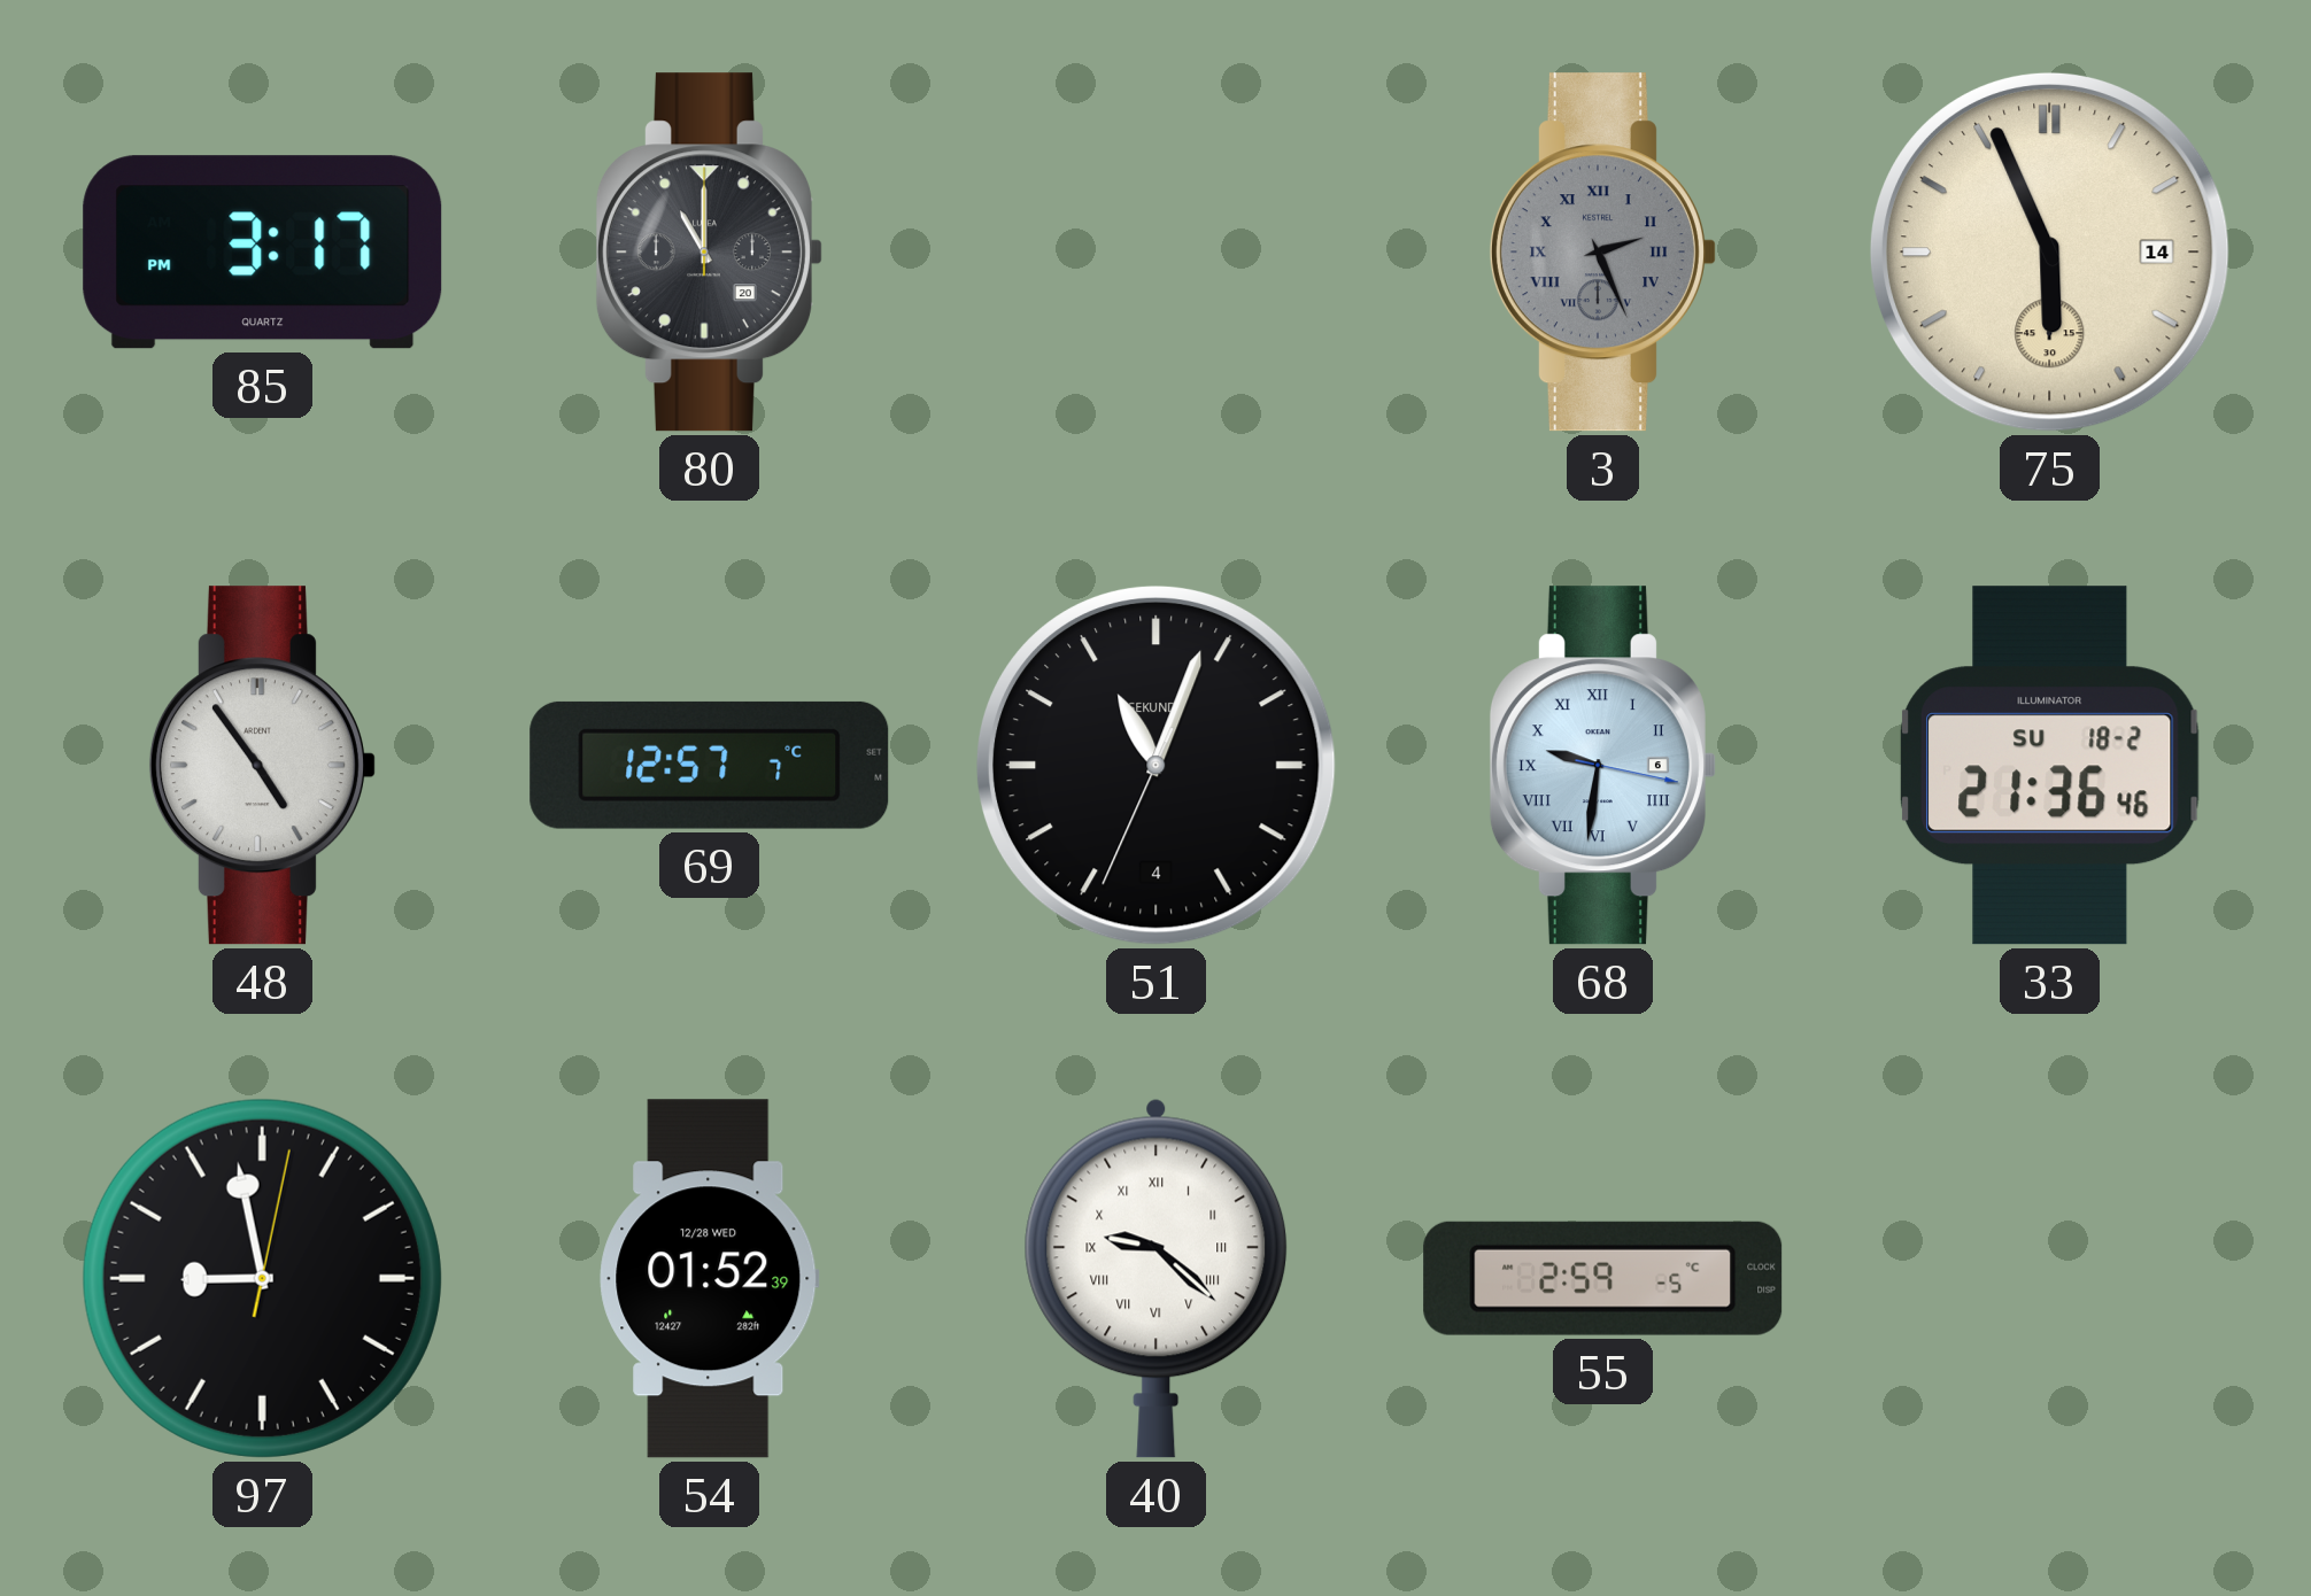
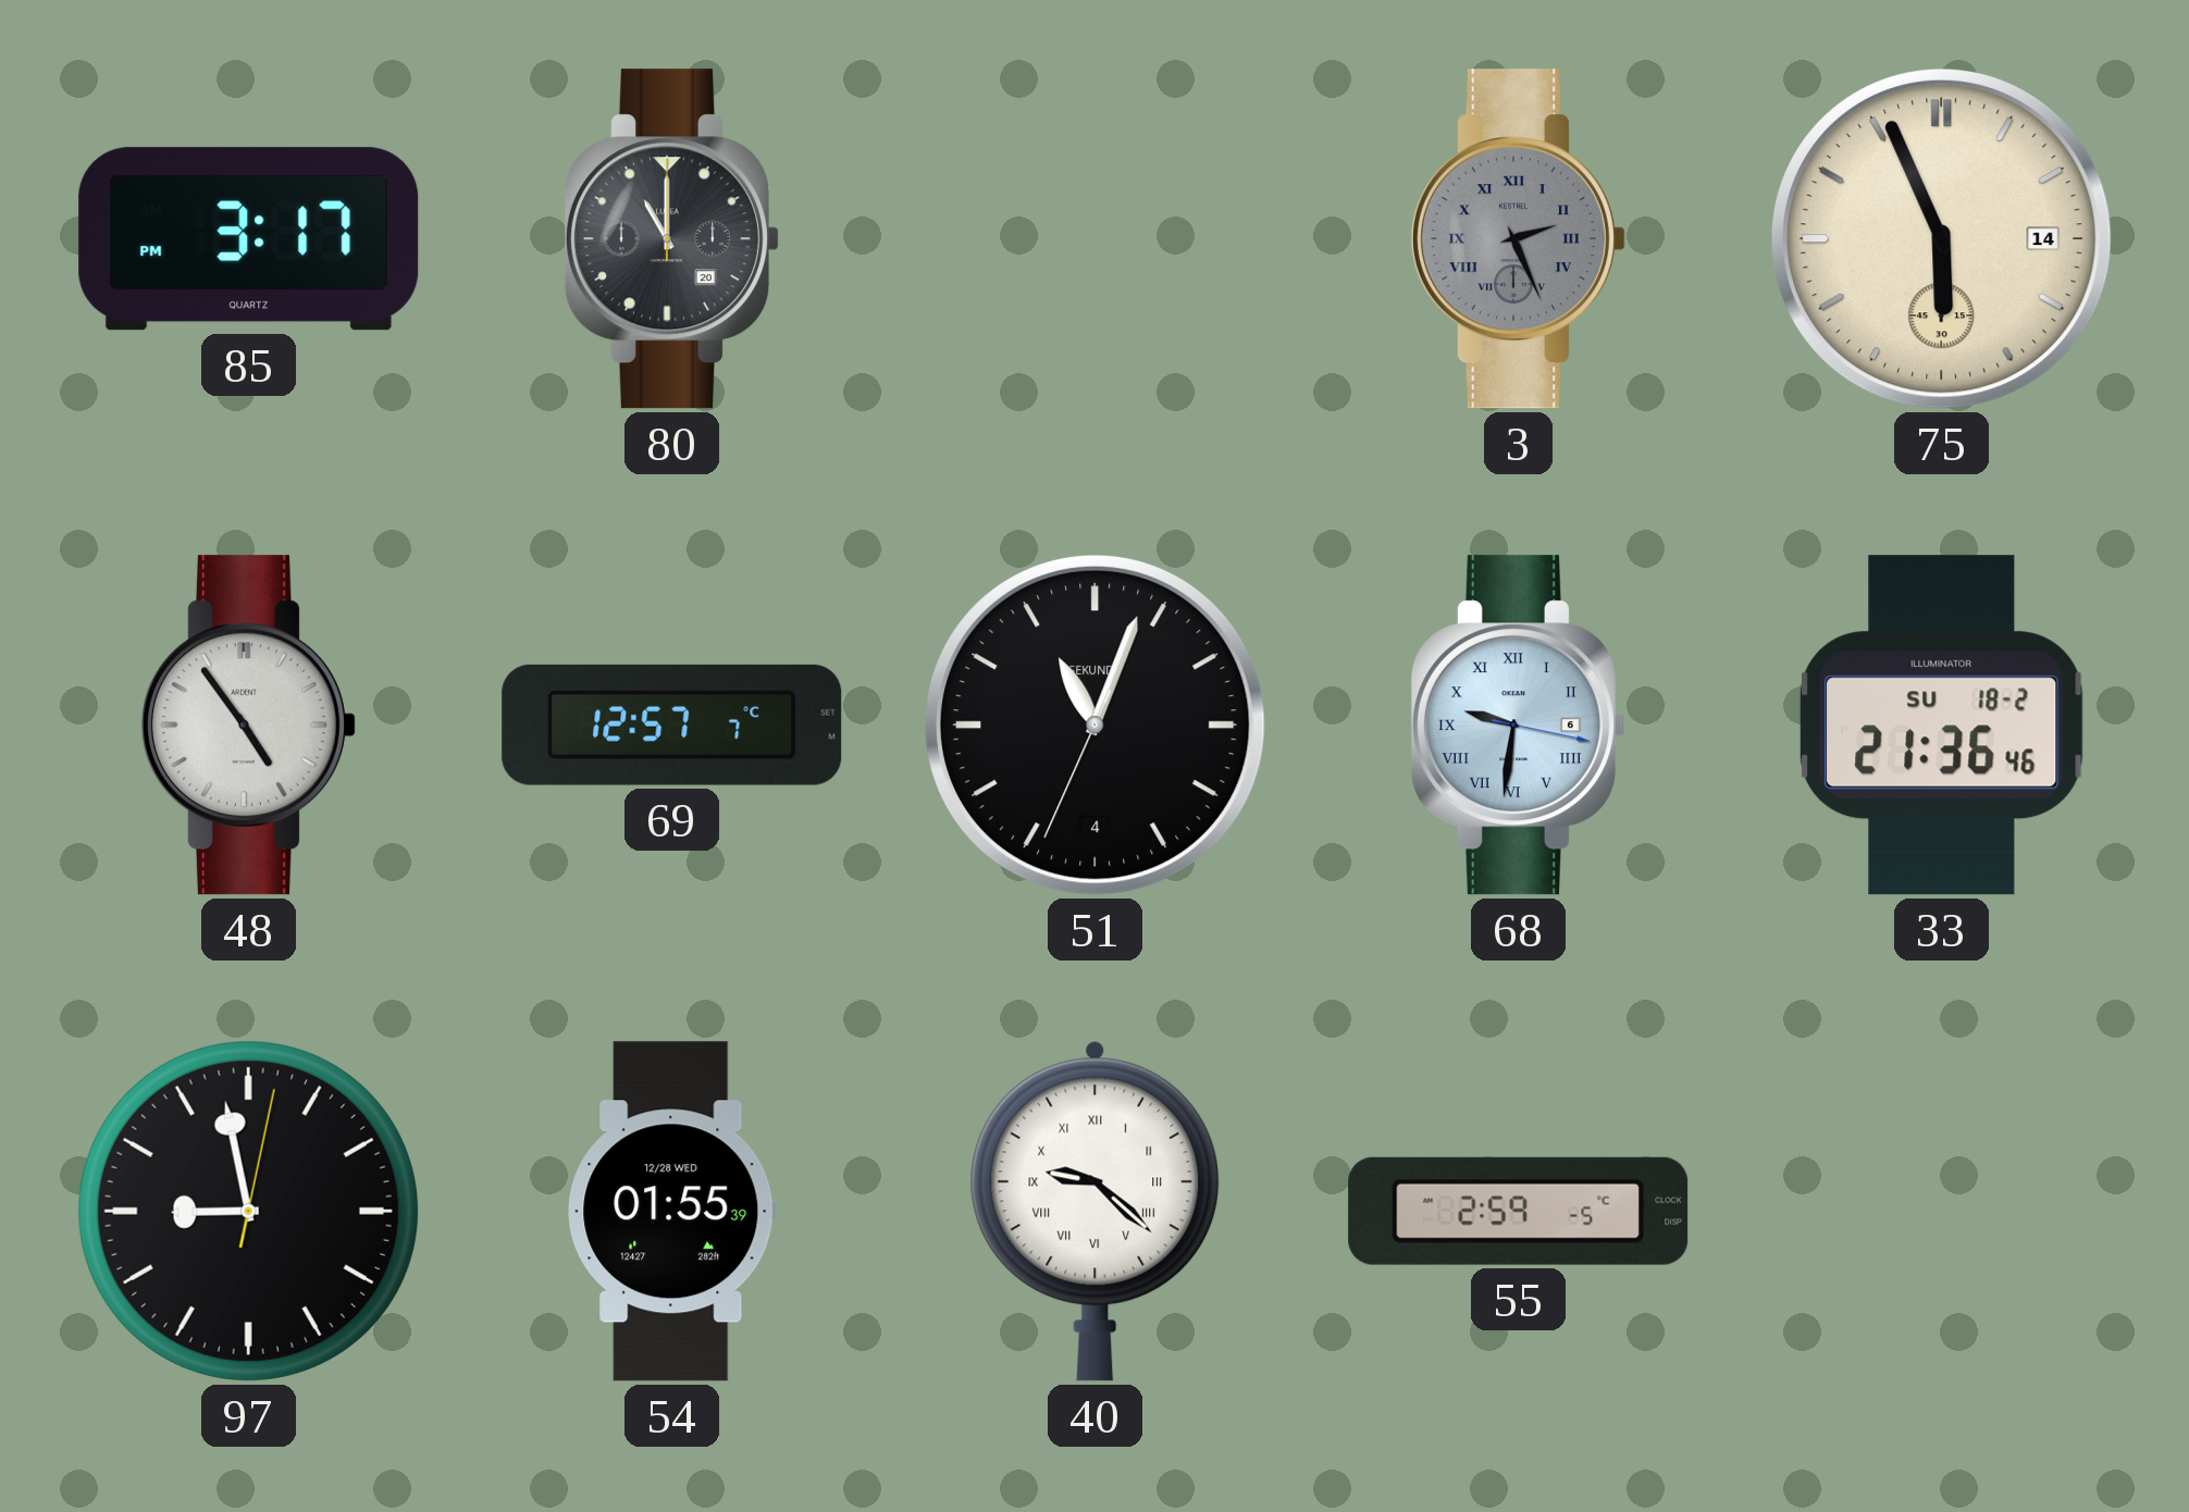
54: 01:52 -> 01:55 (672, 1212)
